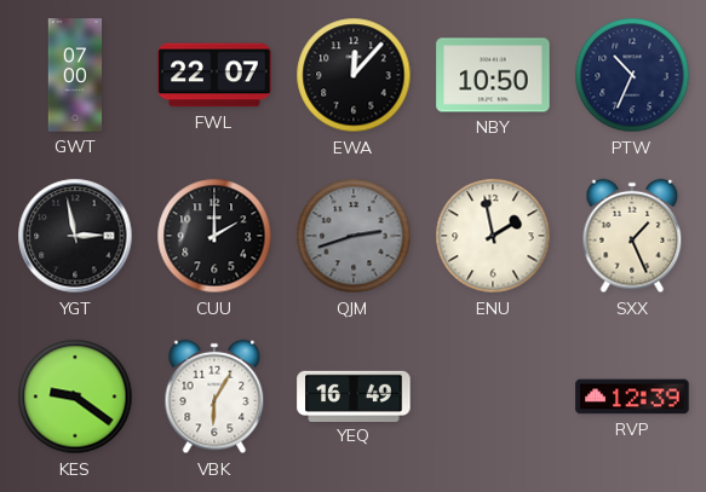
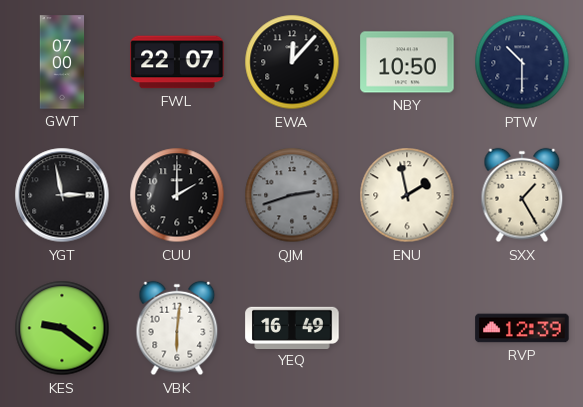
PTW: 10:34 -> 10:30 (522, 62)
SXX: 1:26 -> 1:25 (522, 195)
VBK: 6:05 -> 6:01 (177, 328)
